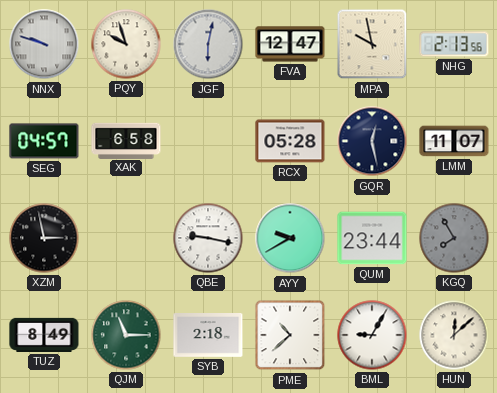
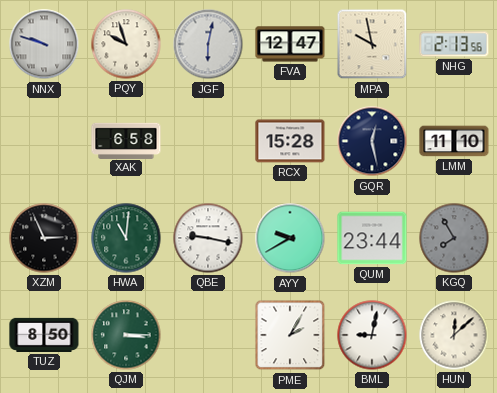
SEG: 04:57 -> none (44, 141)
RCX: 05:28 -> 15:28 (290, 141)
LMM: 11:07 -> 11:10 (454, 141)
XZM: 2:58 -> 2:56 (44, 238)
HWA: none -> 11:01 (126, 238)
TUZ: 8:49 -> 8:50 (44, 335)
QJM: 11:15 -> 3:15 (126, 335)
SYB: 2:18 -> none (208, 336)
PME: 10:38 -> 2:05 (290, 335)
BML: 9:05 -> 9:02 (372, 335)
